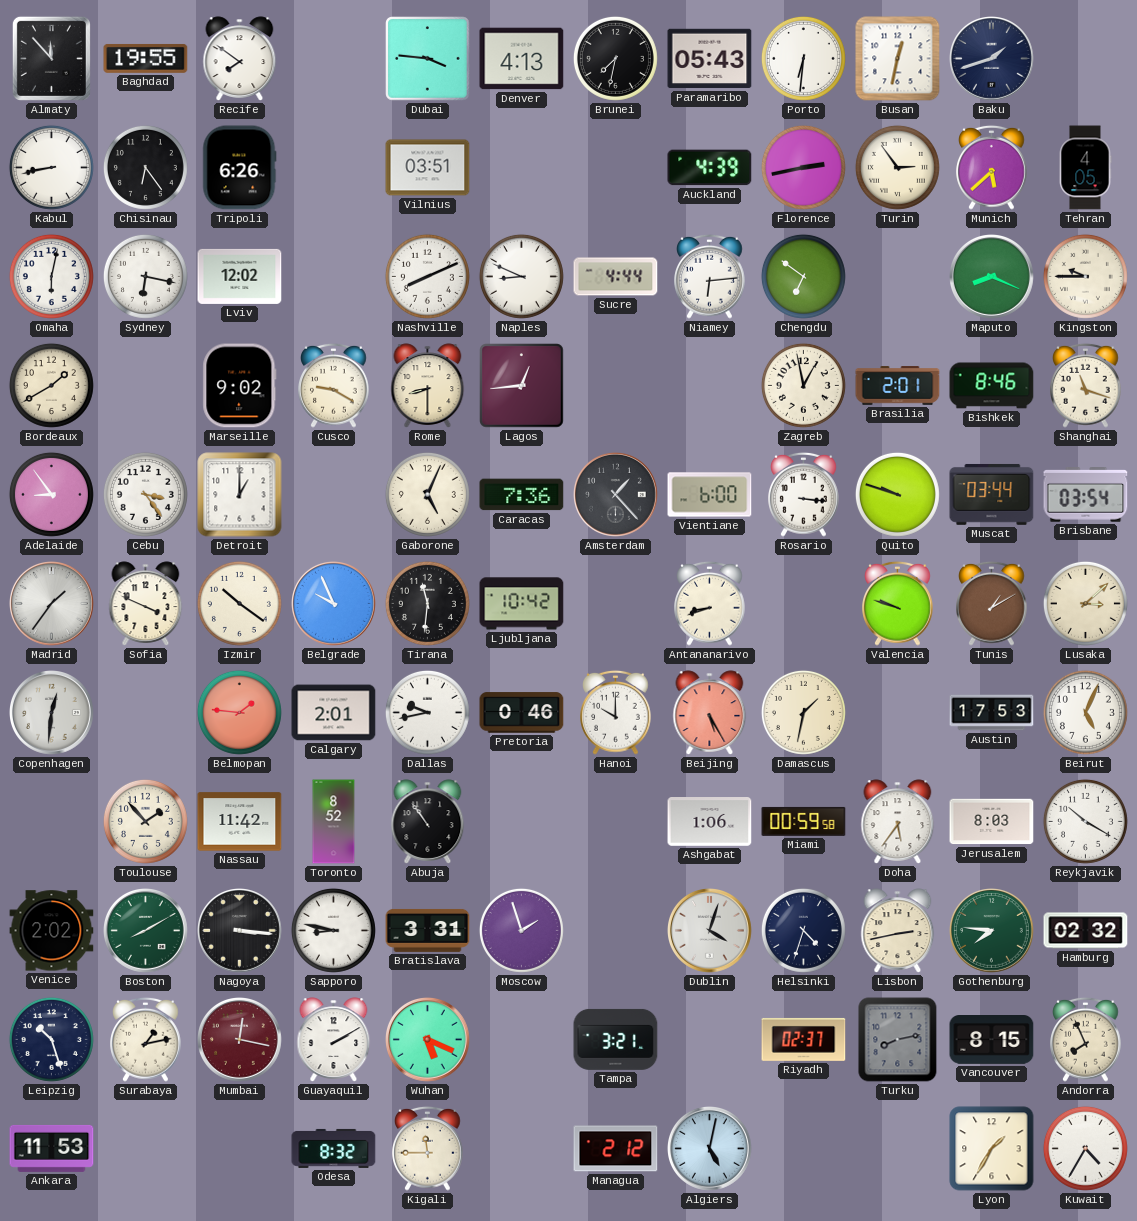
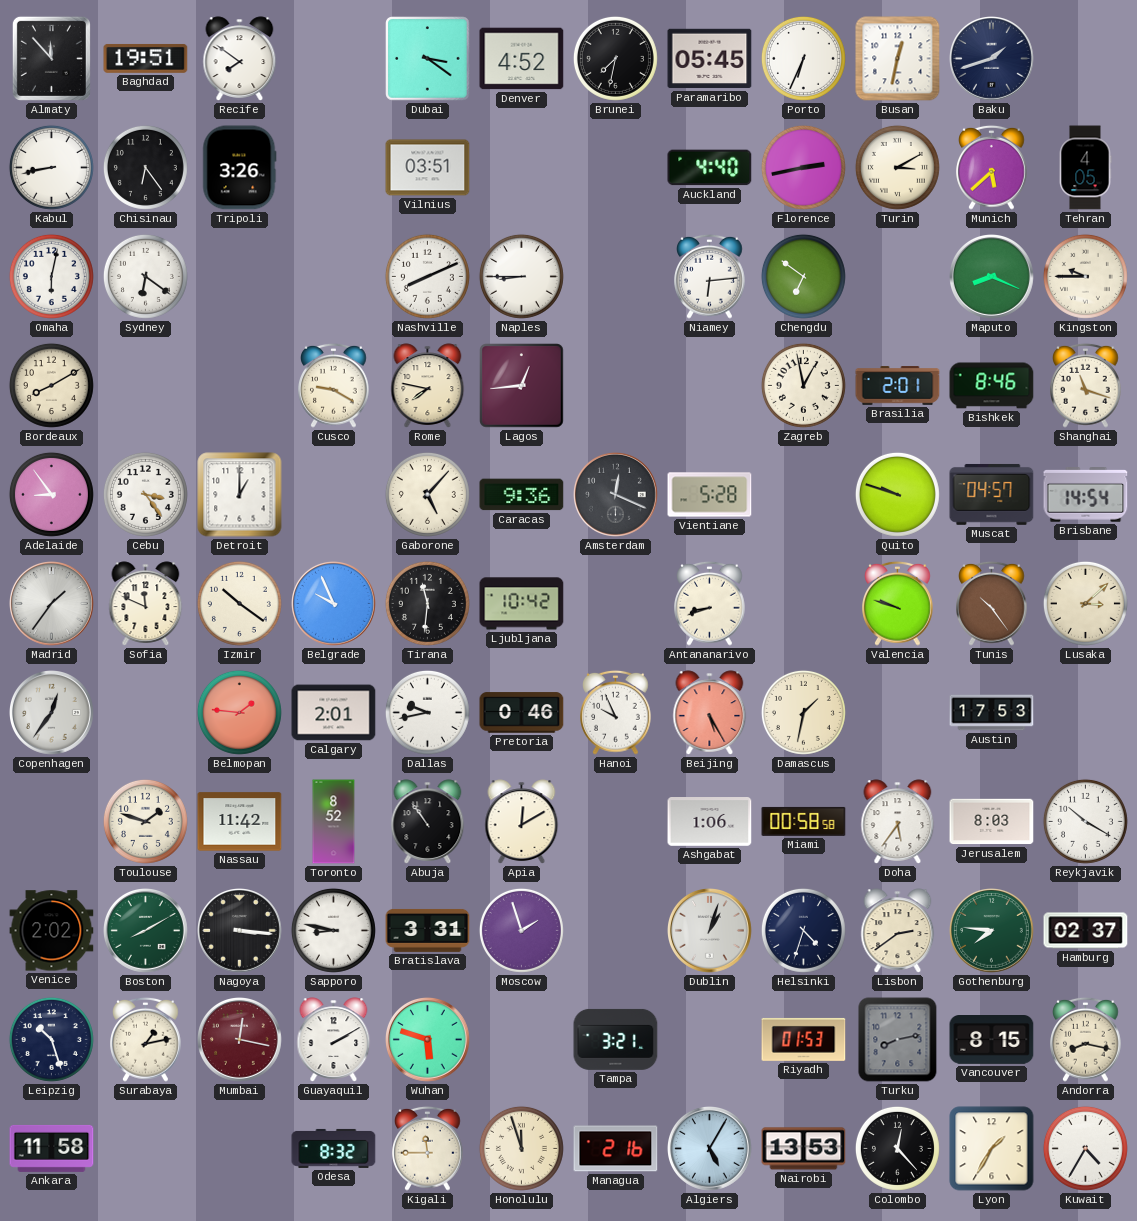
Baghdad: 19:55 -> 19:51 (146, 58)
Dubai: 3:46 -> 3:21 (428, 59)
Denver: 4:13 -> 4:52 (522, 59)
Paramaribo: 05:43 -> 05:45 (710, 59)
Porto: 6:31 -> 6:34 (803, 58)
Tripoli: 6:26 -> 3:26 (240, 168)
Auckland: 4:39 -> 4:40 (710, 168)
Turin: 2:54 -> 3:10 (897, 167)
Sydney: 6:17 -> 6:21 (145, 276)
Lviv: 12:02 -> none (240, 276)
Naples: 8:49 -> 8:45 (521, 276)
Sucre: 4:44 -> none (616, 277)
Bordeaux: 1:40 -> 8:10 (51, 385)
Marseille: 9:02 -> none (240, 386)
Rome: 8:30 -> 7:47 (428, 386)
Gaborone: 5:04 -> 5:07 (427, 494)
Caracas: 7:36 -> 9:36 (522, 495)
Amsterdam: 1:23 -> 12:19 (616, 495)
Vientiane: 6:00 -> 5:28 (710, 495)
Rosario: 3:16 -> none (804, 494)
Muscat: 03:44 -> 04:57 (992, 495)
Brisbane: 03:54 -> 14:54 (1086, 495)
Sofia: 3:49 -> 11:49 (146, 604)
Tunis: 1:10 -> 10:24 (992, 603)
Copenhagen: 12:31 -> 12:36 (52, 713)
Hanoi: 10:00 -> 9:56 (616, 712)
Beirut: 5:04 -> none (1085, 712)
Toulouse: 1:53 -> 1:48 (145, 821)
Apia: none -> 12:10 (522, 822)
Miami: 00:59 -> 00:58 (804, 821)
Dublin: 4:03 -> 1:03 (710, 931)
Lisbon: 2:43 -> 2:39 (898, 931)
Hamburg: 02:32 -> 02:37 (1086, 931)
Wuhan: 5:19 -> 5:48 (428, 1040)
Riyadh: 02:37 -> 01:53 (804, 1039)
Andorra: 7:56 -> 8:17 (1086, 1039)
Ankara: 11:53 -> 11:58 (52, 1148)
Honolulu: none -> 11:57 (521, 1148)
Managua: 2:12 -> 2:16 (616, 1149)
Algiers: 5:02 -> 5:05 (710, 1149)
Nairobi: none -> 13:53 (804, 1149)
Colombo: none -> 12:23 (897, 1148)
